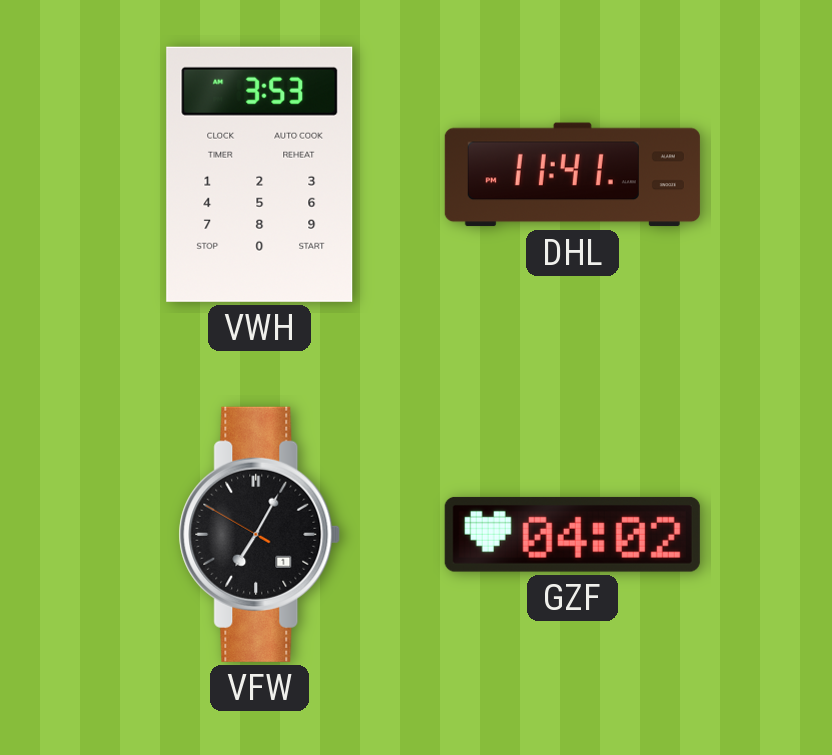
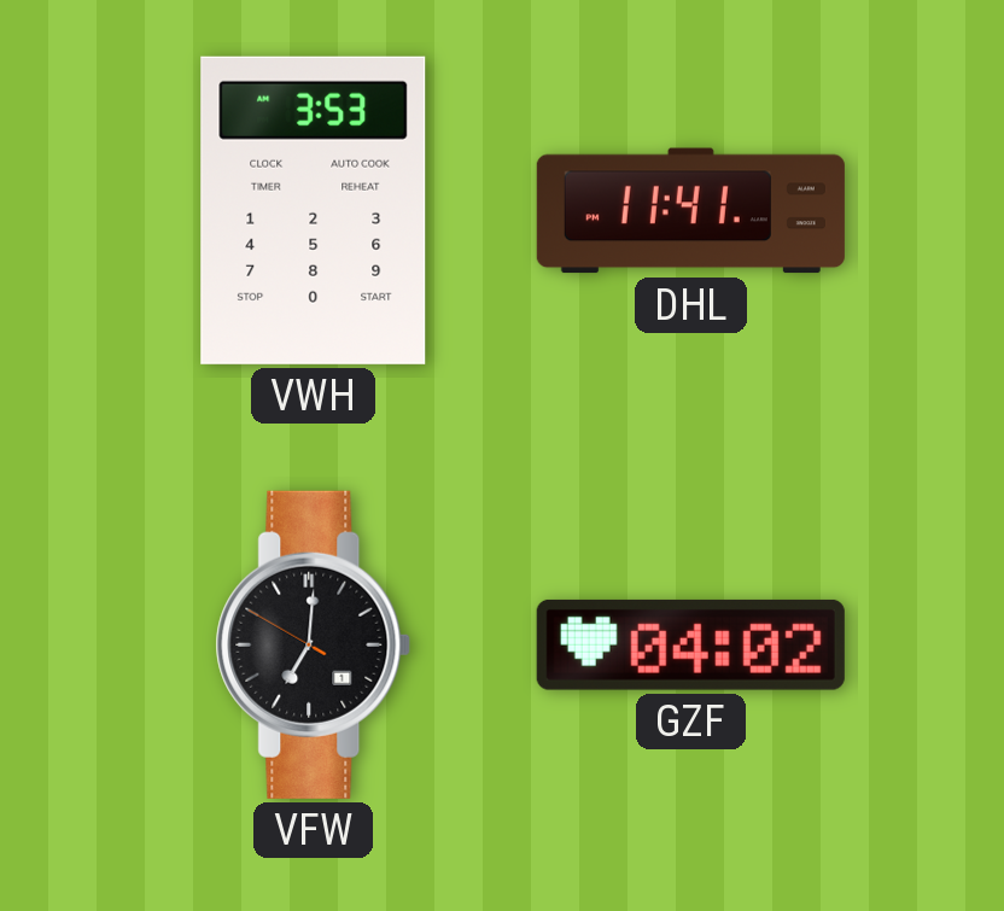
VFW: 7:04 -> 7:00 (314, 644)
